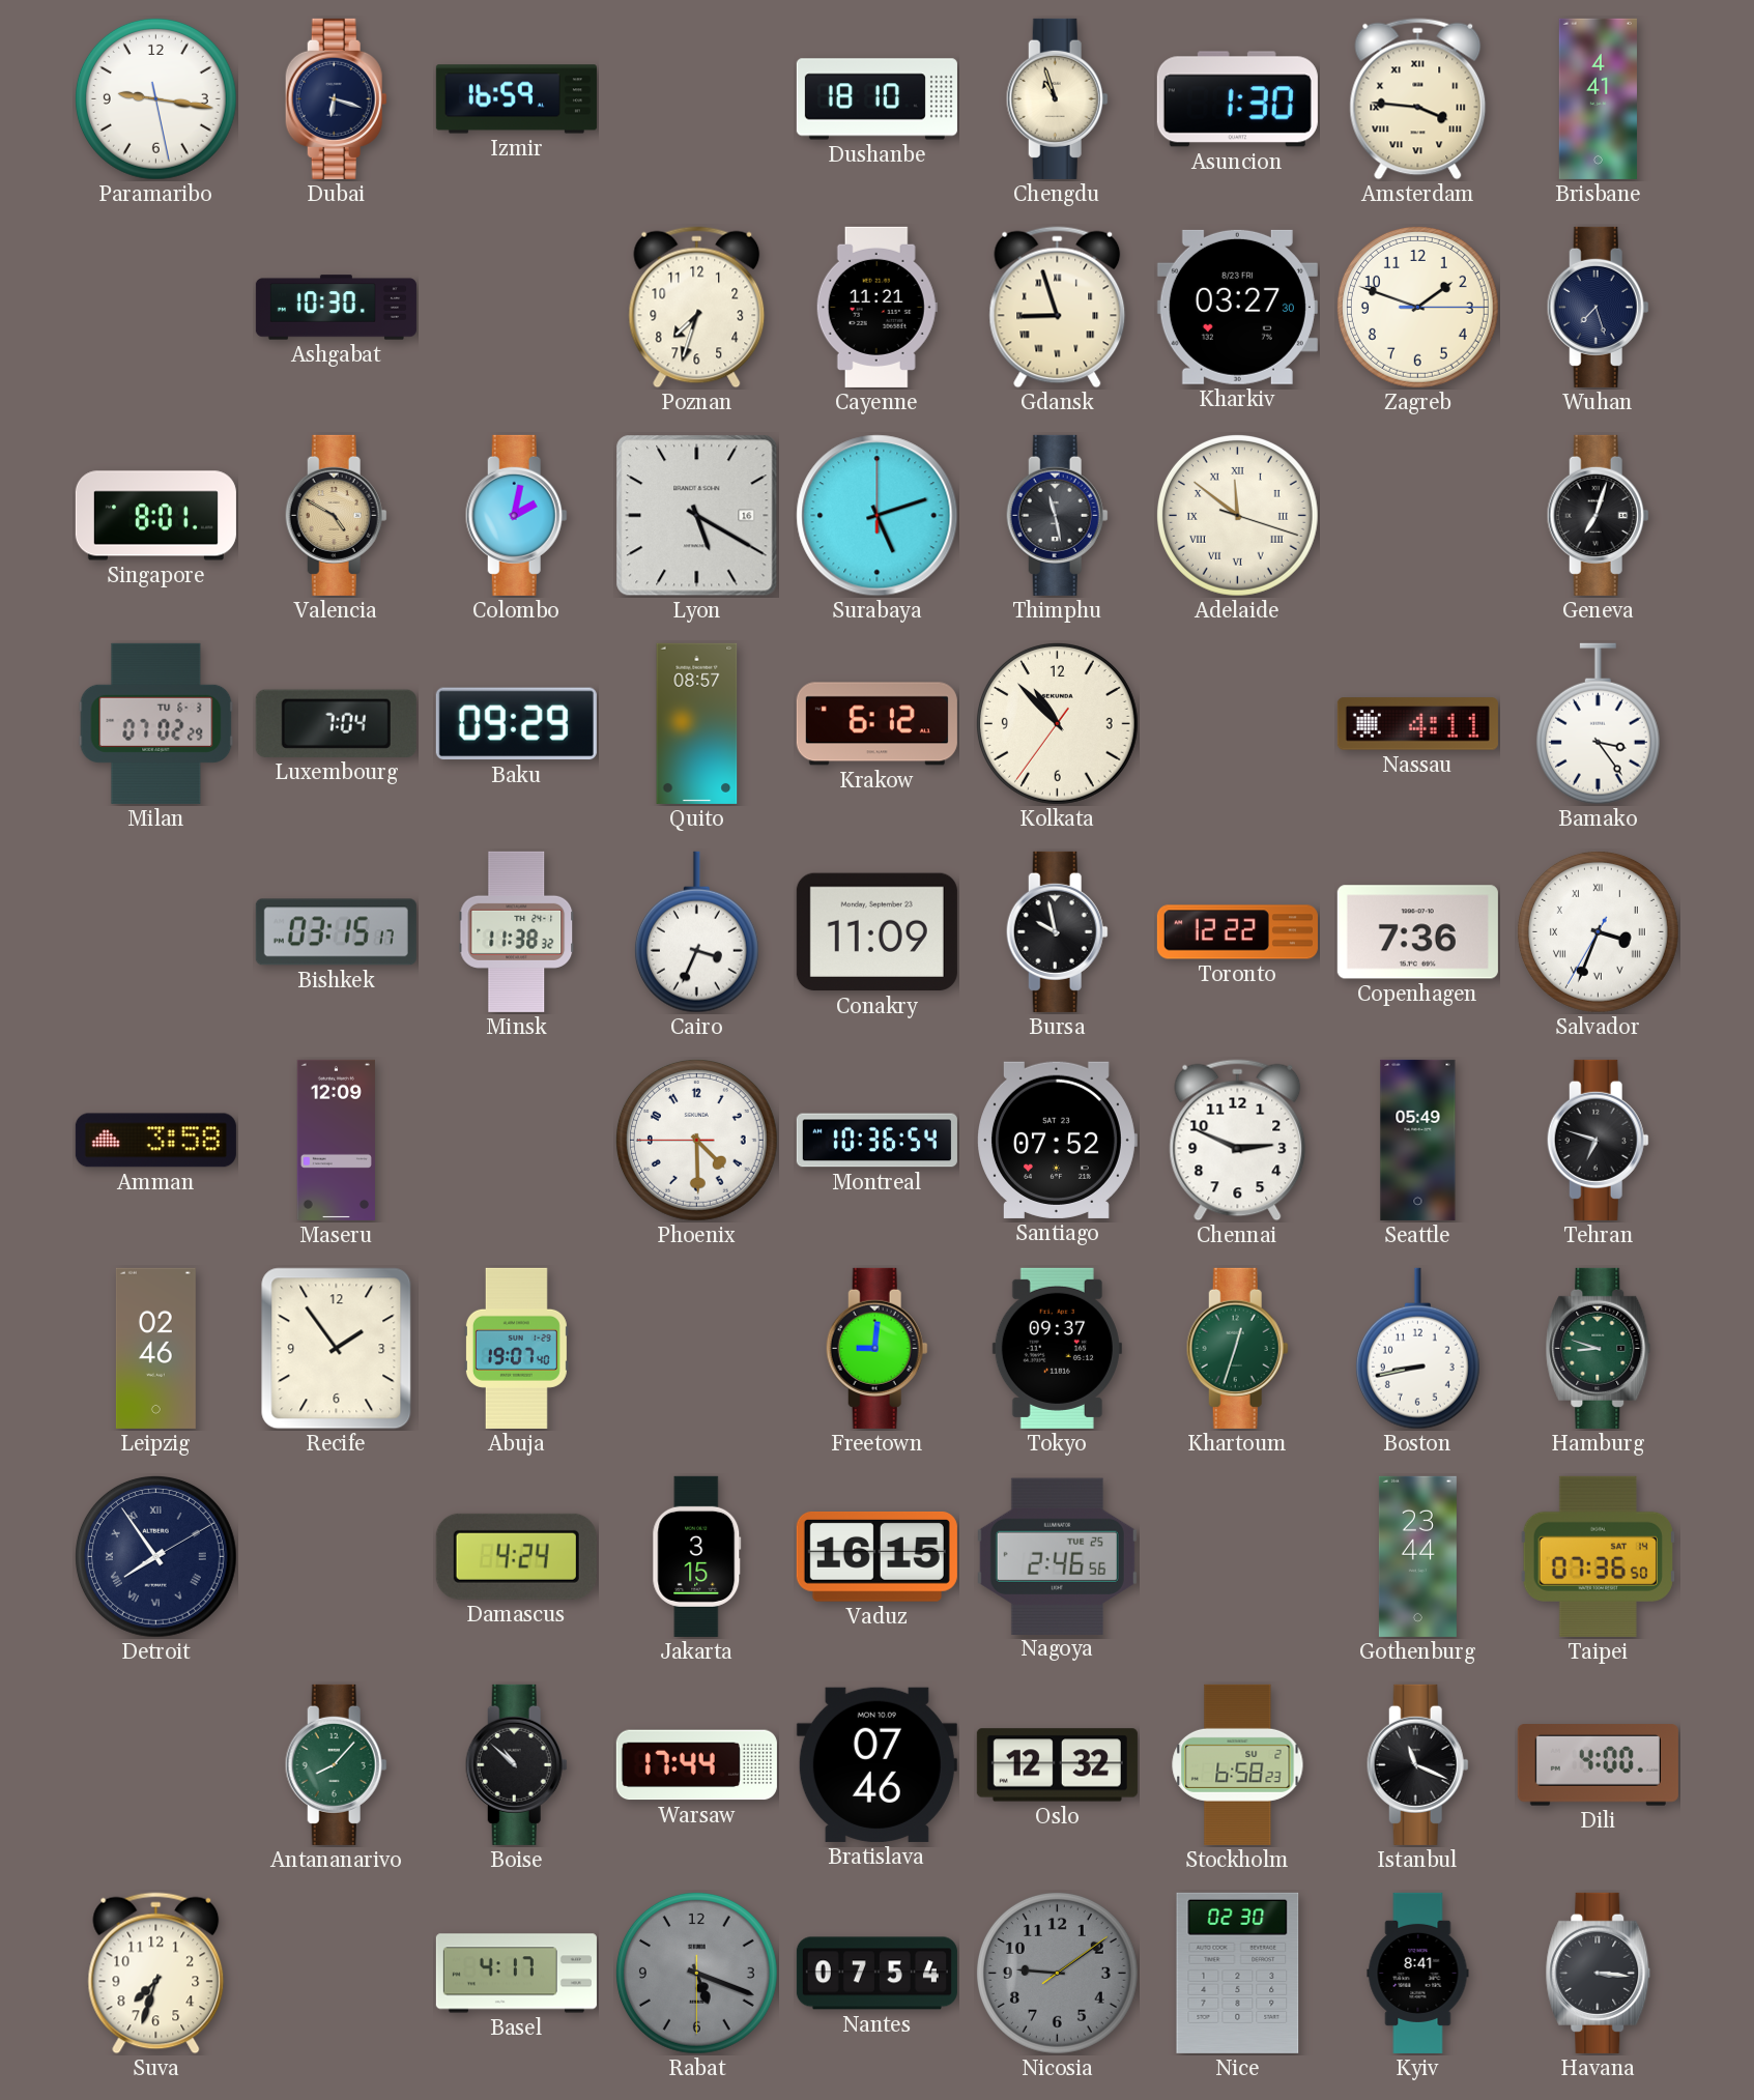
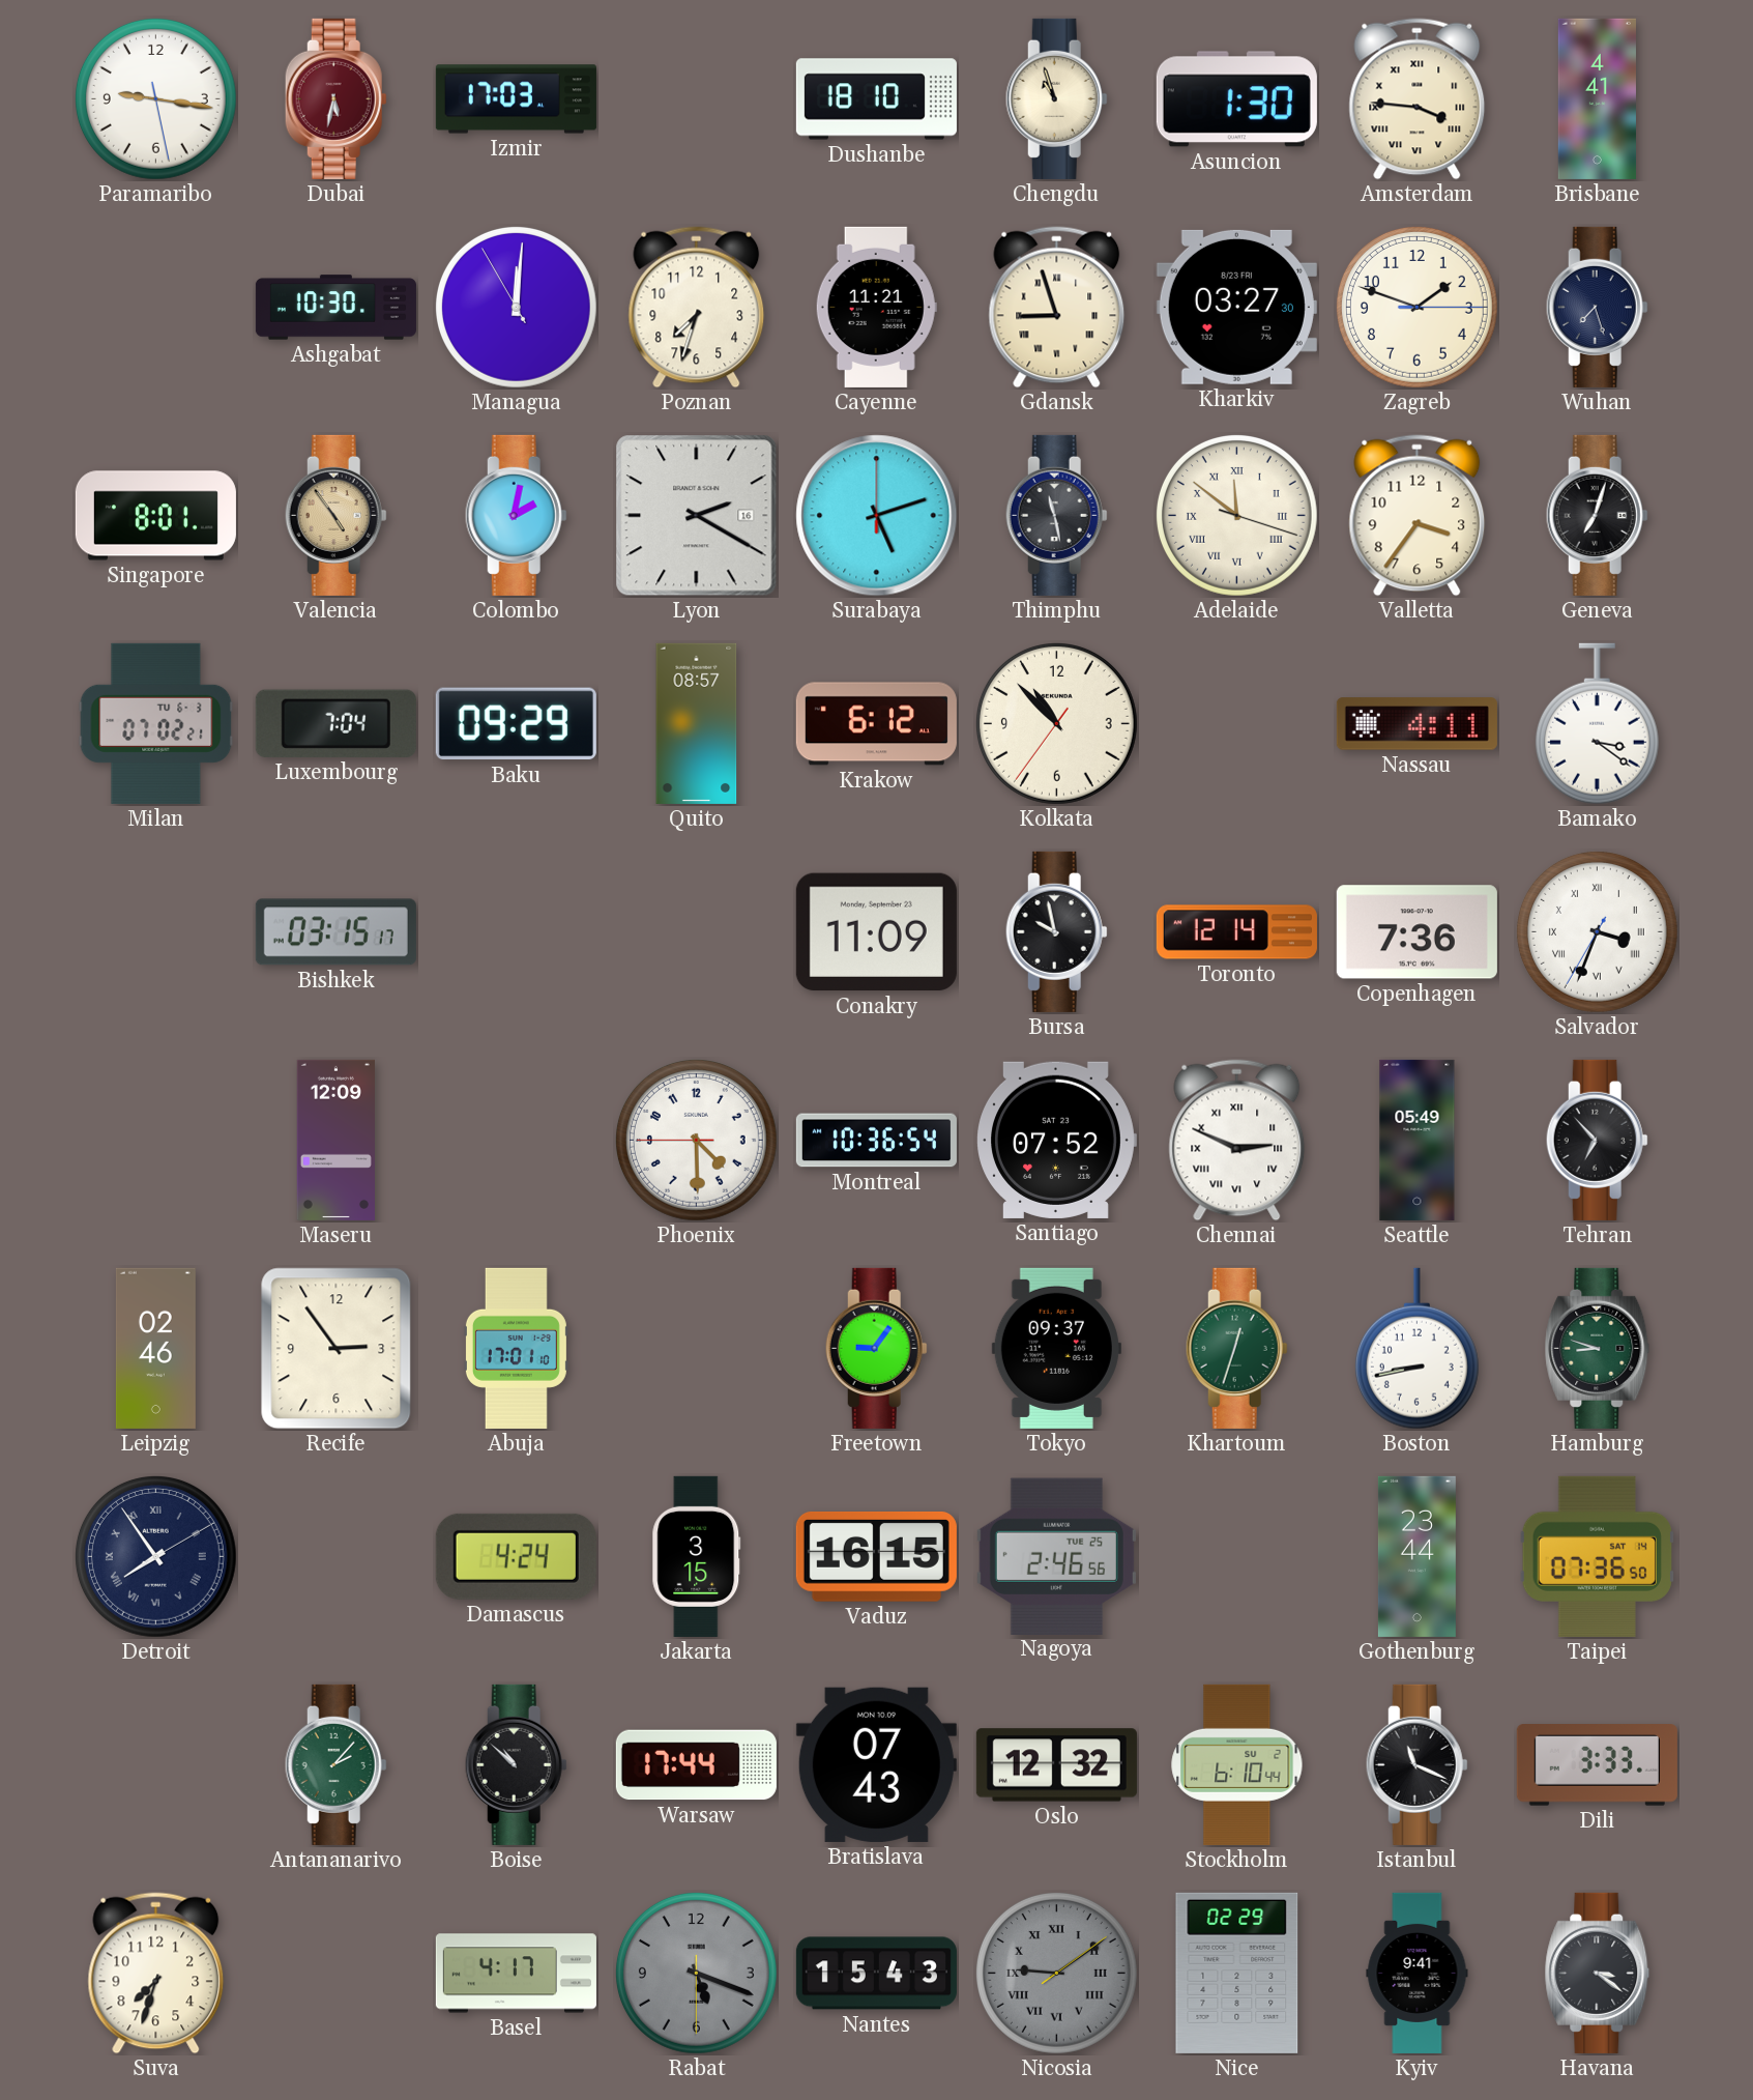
Dubai: 6:18 -> 5:32 (335, 98)
Dubai dial: navy -> burgundy (335, 98)
Izmir: 16:59 -> 17:03 (516, 99)
Managua: none -> 12:00 (516, 307)
Valencia: 4:50 -> 4:54 (335, 515)
Lyon: 5:20 -> 2:20 (697, 516)
Valletta: none -> 3:36 (1418, 516)
Milan: 07:02:29 -> 07:02:21 (156, 723)
Bamako: 3:24 -> 3:21 (1597, 724)
Minsk: 11:38 -> none (517, 931)
Cairo: 3:34 -> none (696, 932)
Toronto: 12:22 -> 12:14 (1236, 932)
Amman: 3:58 -> none (155, 1141)
Chennai numerals: Arabic -> Roman (1237, 1141)
Tehran: 6:48 -> 6:53 (1597, 1140)
Recife: 1:54 -> 2:54 (337, 1349)
Abuja: 19:07 -> 17:01 (516, 1348)
Freetown: 9:01 -> 9:06 (876, 1348)
Antananarivo: 8:07 -> 2:07 (335, 1764)
Bratislava: 07:46 -> 07:43 (876, 1764)
Stockholm: 6:58 -> 6:10 (1237, 1764)
Dili: 4:00 -> 3:33 (1597, 1765)
Nantes: 07:54 -> 15:43 (876, 1974)
Nicosia numerals: Arabic -> Roman (1056, 1973)
Nice: 02:30 -> 02:29 (1237, 1973)
Kyiv: 8:41 -> 9:41 (1418, 1973)
Havana: 3:16 -> 3:21 (1598, 1973)
